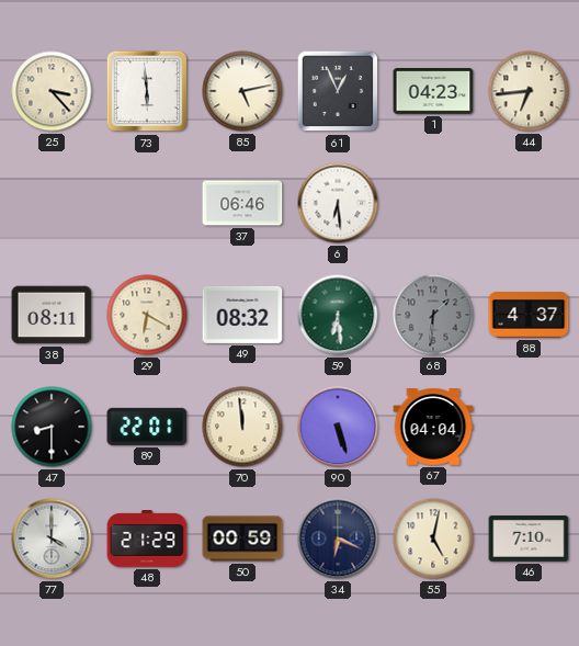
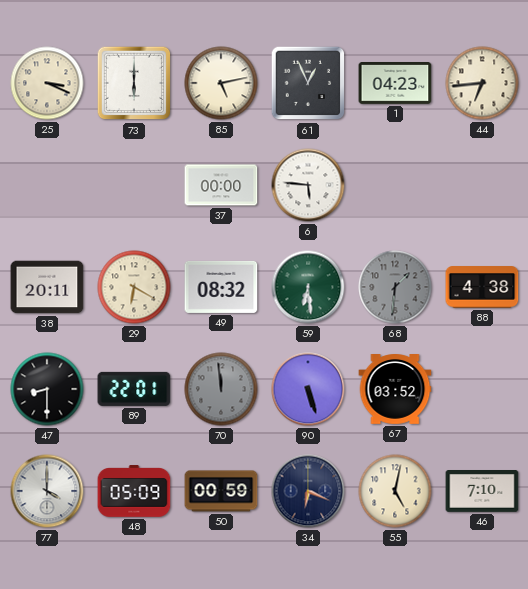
25: 3:23 -> 3:19 (47, 83)
73: 5:59 -> 6:00 (134, 83)
37: 06:46 -> 00:00 (221, 185)
6: 6:29 -> 5:46 (308, 185)
38: 08:11 -> 20:11 (47, 287)
88: 4:37 -> 4:38 (482, 287)
70 dial: cream -> grey (221, 389)
67: 04:04 -> 03:52 (395, 390)
48: 21:29 -> 05:09 (134, 491)
